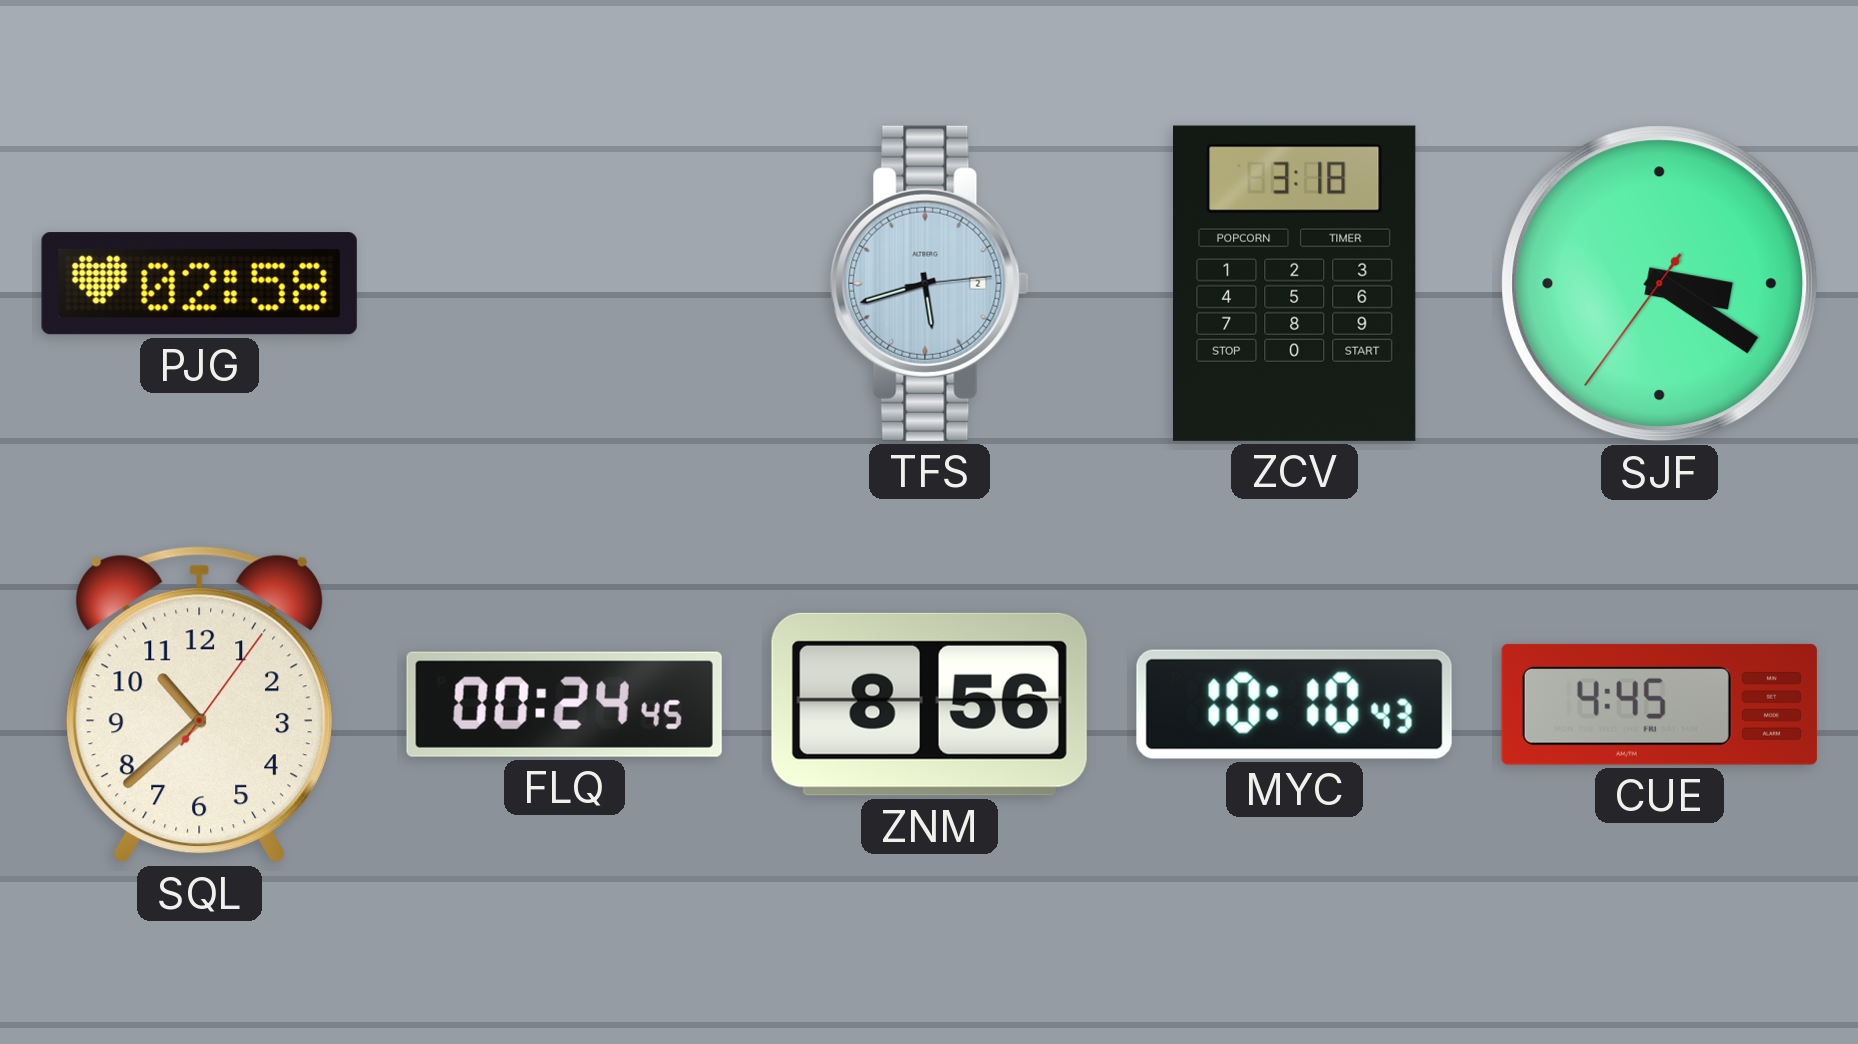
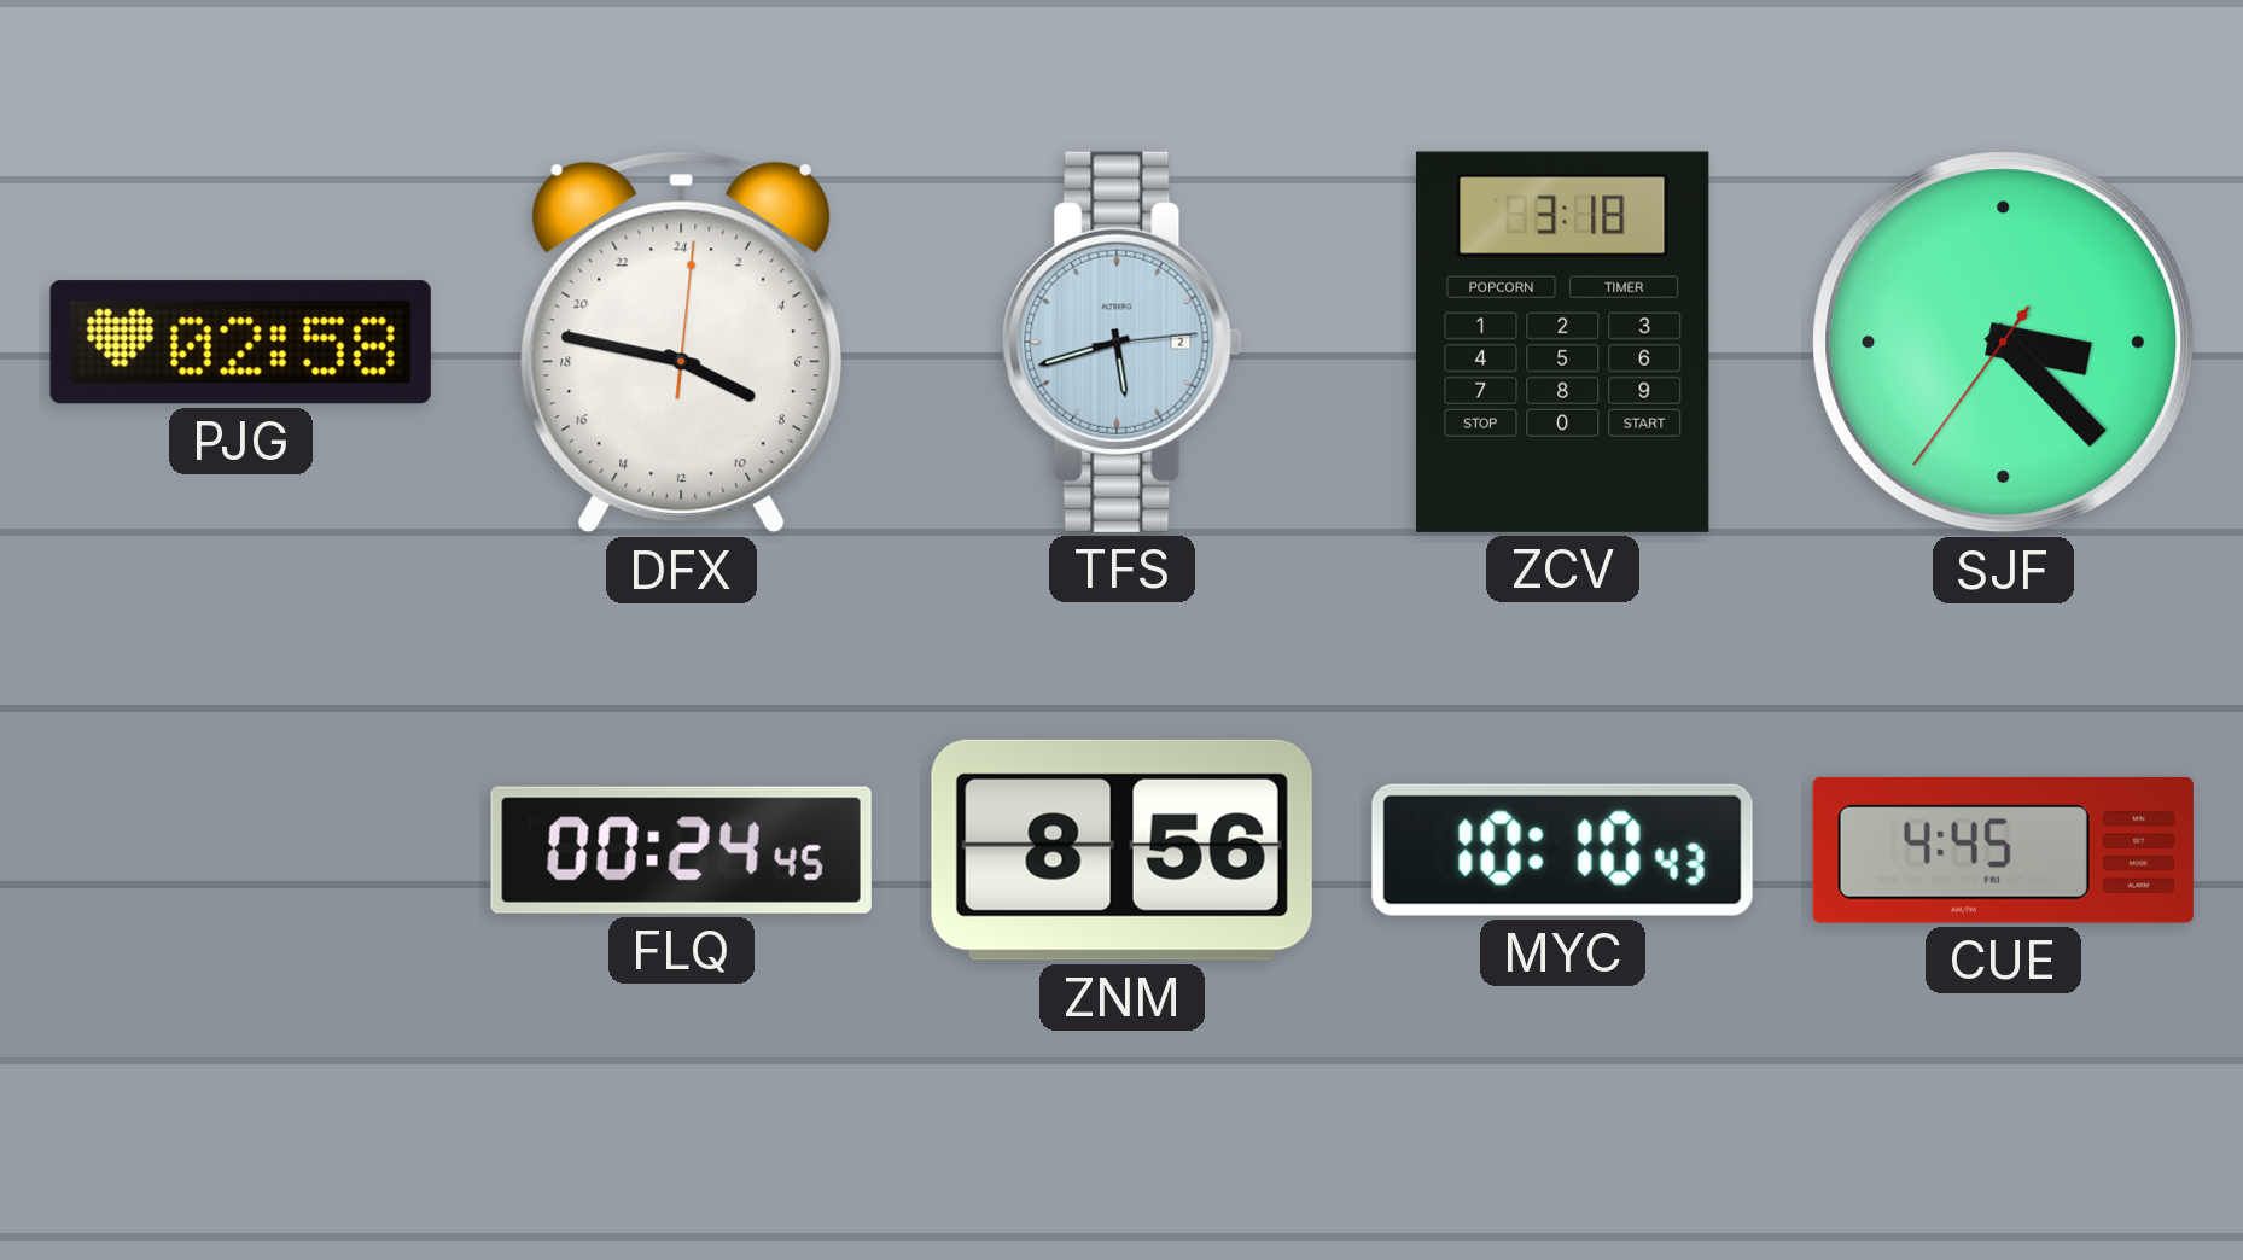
DFX: none -> 7:47 (681, 343)
SJF: 3:20 -> 3:22 (2004, 343)
SQL: 10:38 -> none (199, 705)
